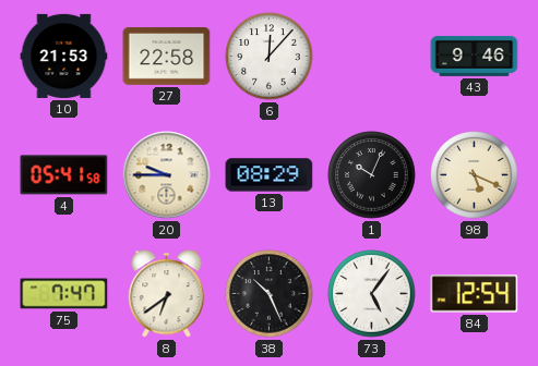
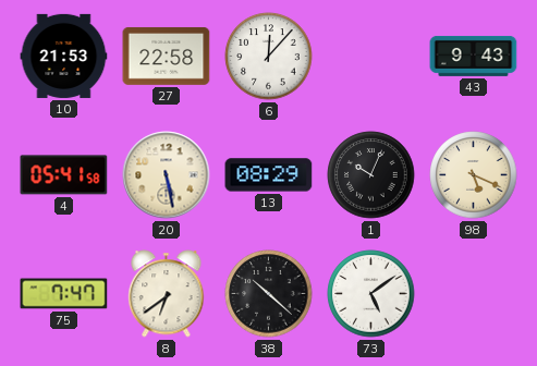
43: 9:46 -> 9:43 (474, 56)
20: 9:45 -> 5:28 (167, 175)
38: 10:26 -> 10:22 (269, 294)
73: 5:06 -> 5:09 (371, 294)
84: 12:54 -> none (475, 294)
